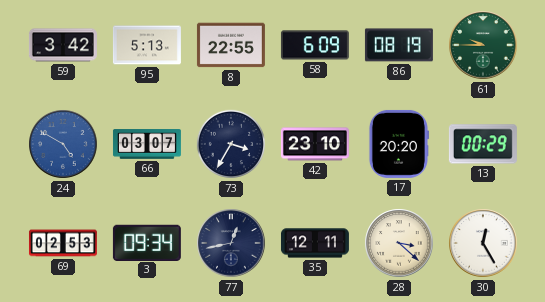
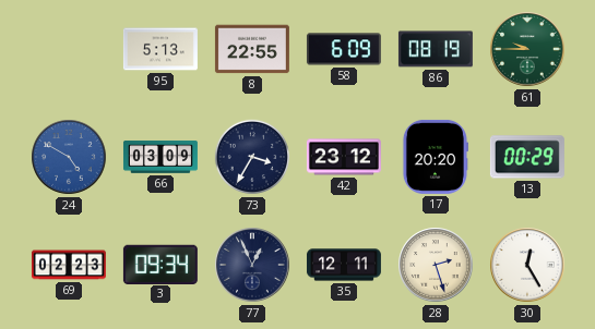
59: 3:42 -> none (63, 45)
66: 03:07 -> 03:09 (160, 157)
42: 23:10 -> 23:12 (344, 157)
69: 02:53 -> 02:23 (69, 265)
77: 12:43 -> 12:56 (252, 265)
28: 3:22 -> 2:27 (436, 265)
